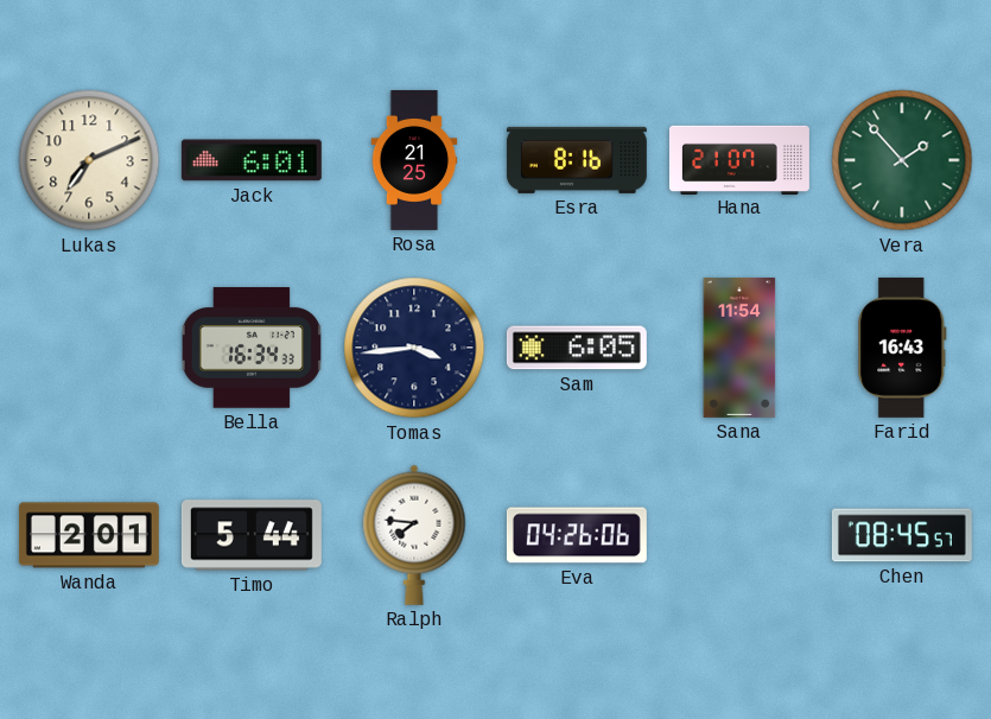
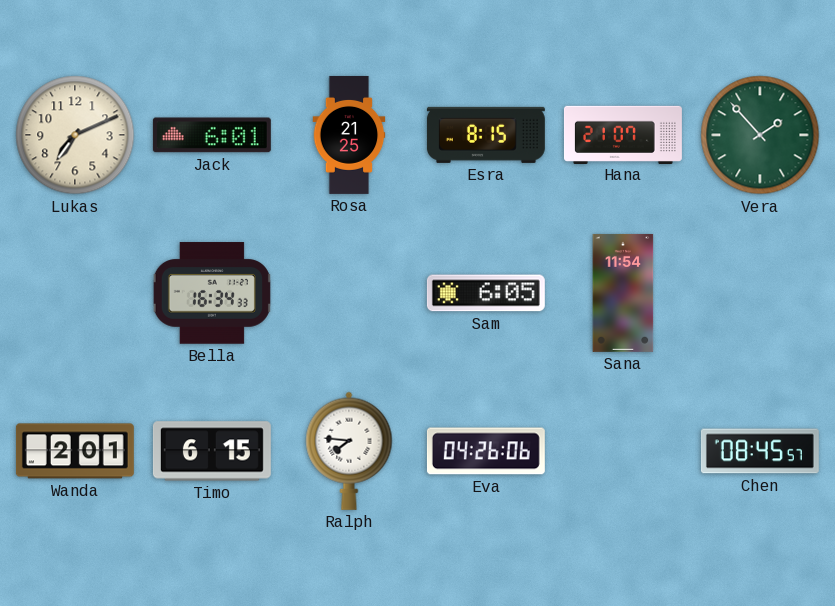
Esra: 8:16 -> 8:15 (486, 135)
Tomas: 3:44 -> none (414, 348)
Farid: 16:43 -> none (902, 348)
Timo: 5:44 -> 6:15 (212, 451)
